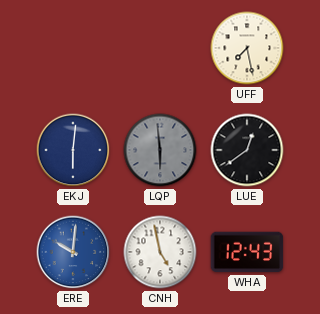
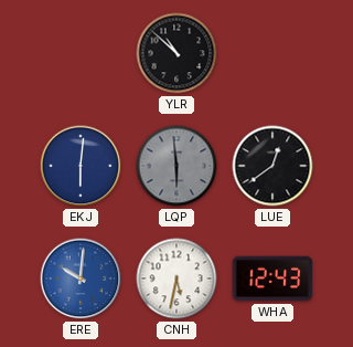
YLR: none -> 10:52 (176, 53)
UFF: 7:28 -> none (247, 48)
CNH: 4:58 -> 5:32 (176, 278)
